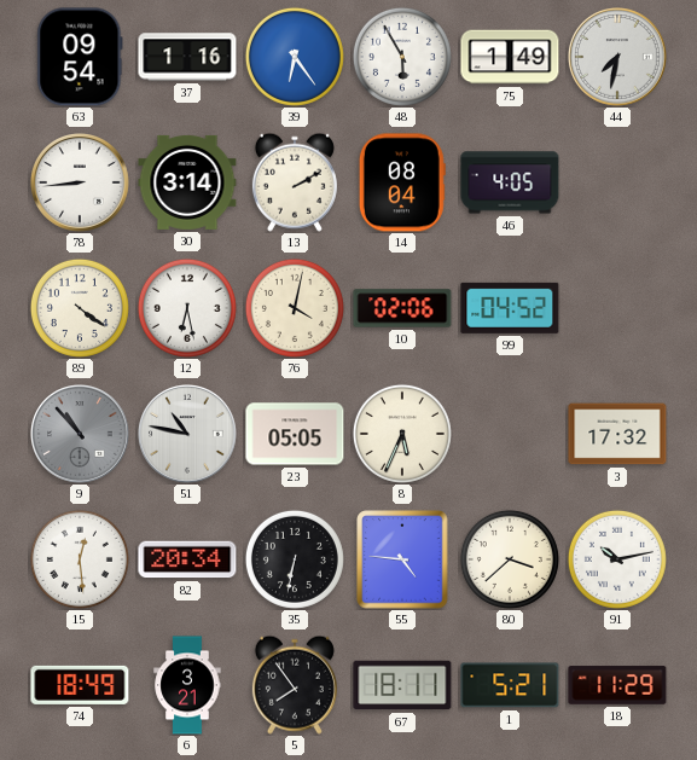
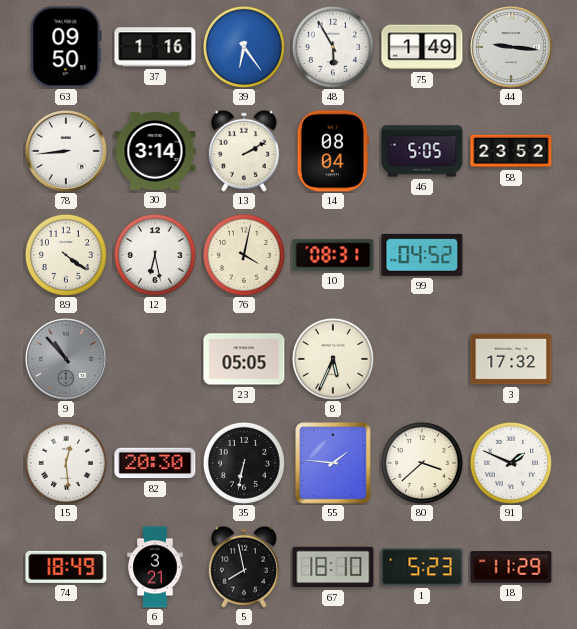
63: 09:54 -> 09:50 (66, 47)
44: 7:32 -> 9:16 (512, 48)
46: 4:05 -> 5:05 (422, 151)
58: none -> 23:52 (511, 151)
10: 02:06 -> 08:31 (333, 255)
51: 10:47 -> none (188, 435)
82: 20:34 -> 20:30 (155, 463)
55: 4:46 -> 1:46 (333, 463)
91: 10:13 -> 1:49 (511, 463)
5: 7:54 -> 7:58 (244, 567)
67: 18:11 -> 18:10 (333, 567)
1: 5:21 -> 5:23 (422, 567)
